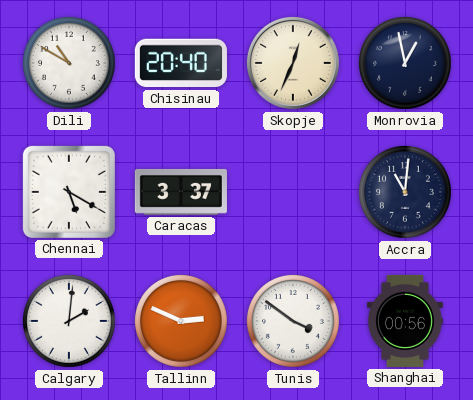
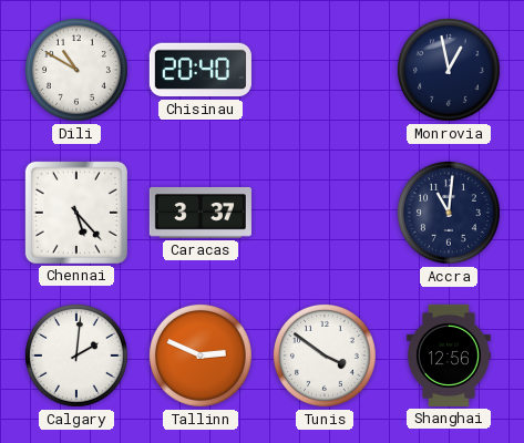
Skopje: 12:34 -> none (293, 63)
Chennai: 5:20 -> 5:23 (76, 213)
Shanghai: 00:56 -> 12:56 (449, 356)
